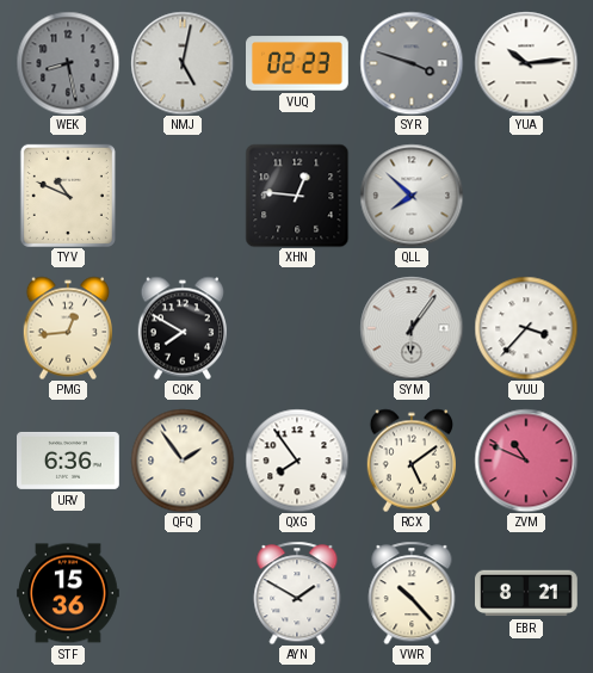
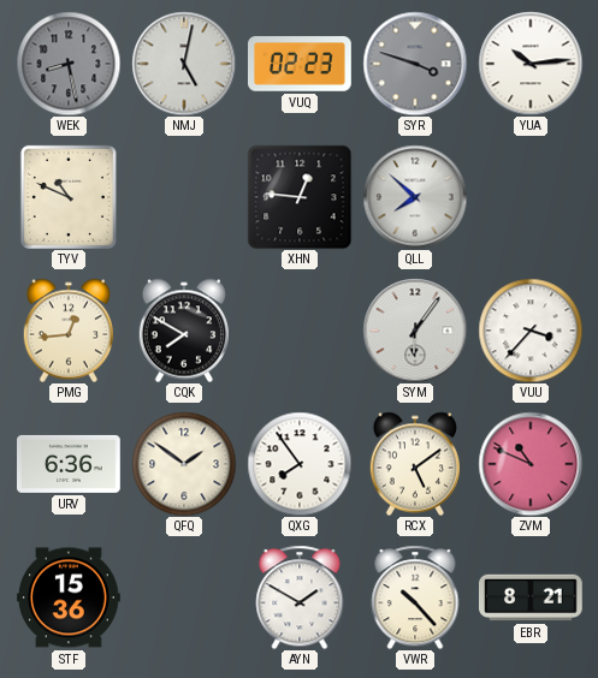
QFQ: 1:54 -> 1:51 (184, 464)
